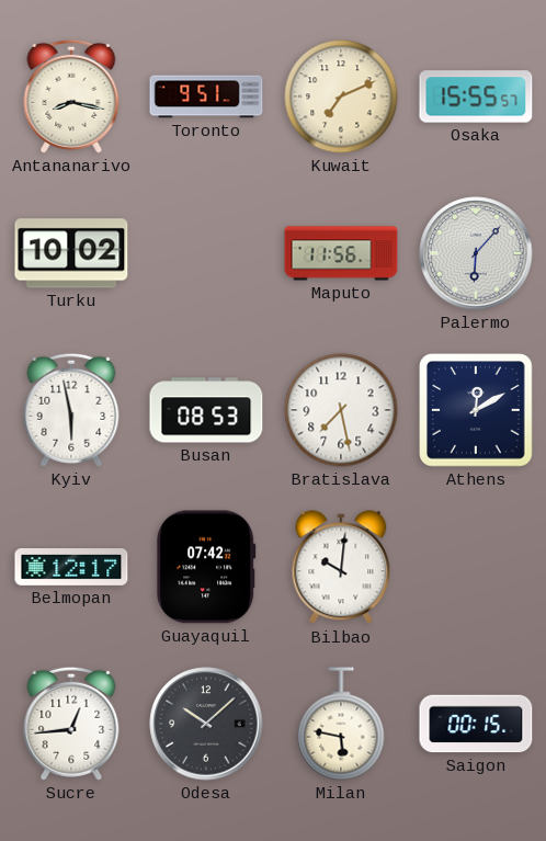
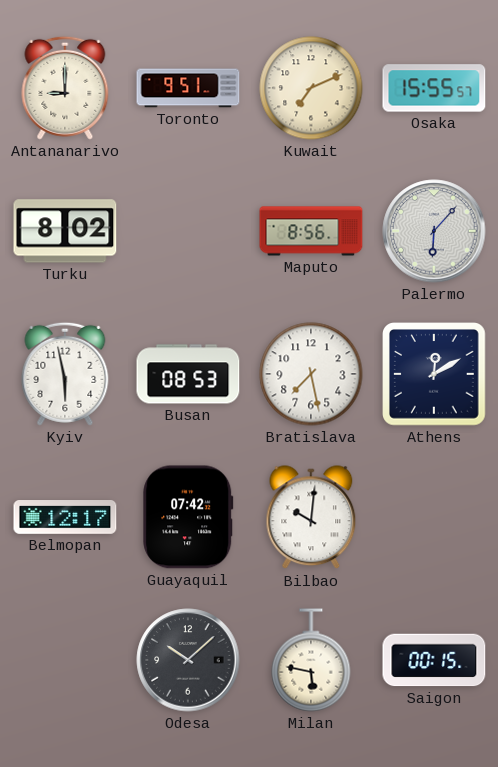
Antananarivo: 8:17 -> 9:00 (65, 88)
Turku: 10:02 -> 8:02 (65, 231)
Maputo: 11:56 -> 8:56 (311, 231)
Sucre: 12:44 -> none (71, 724)
